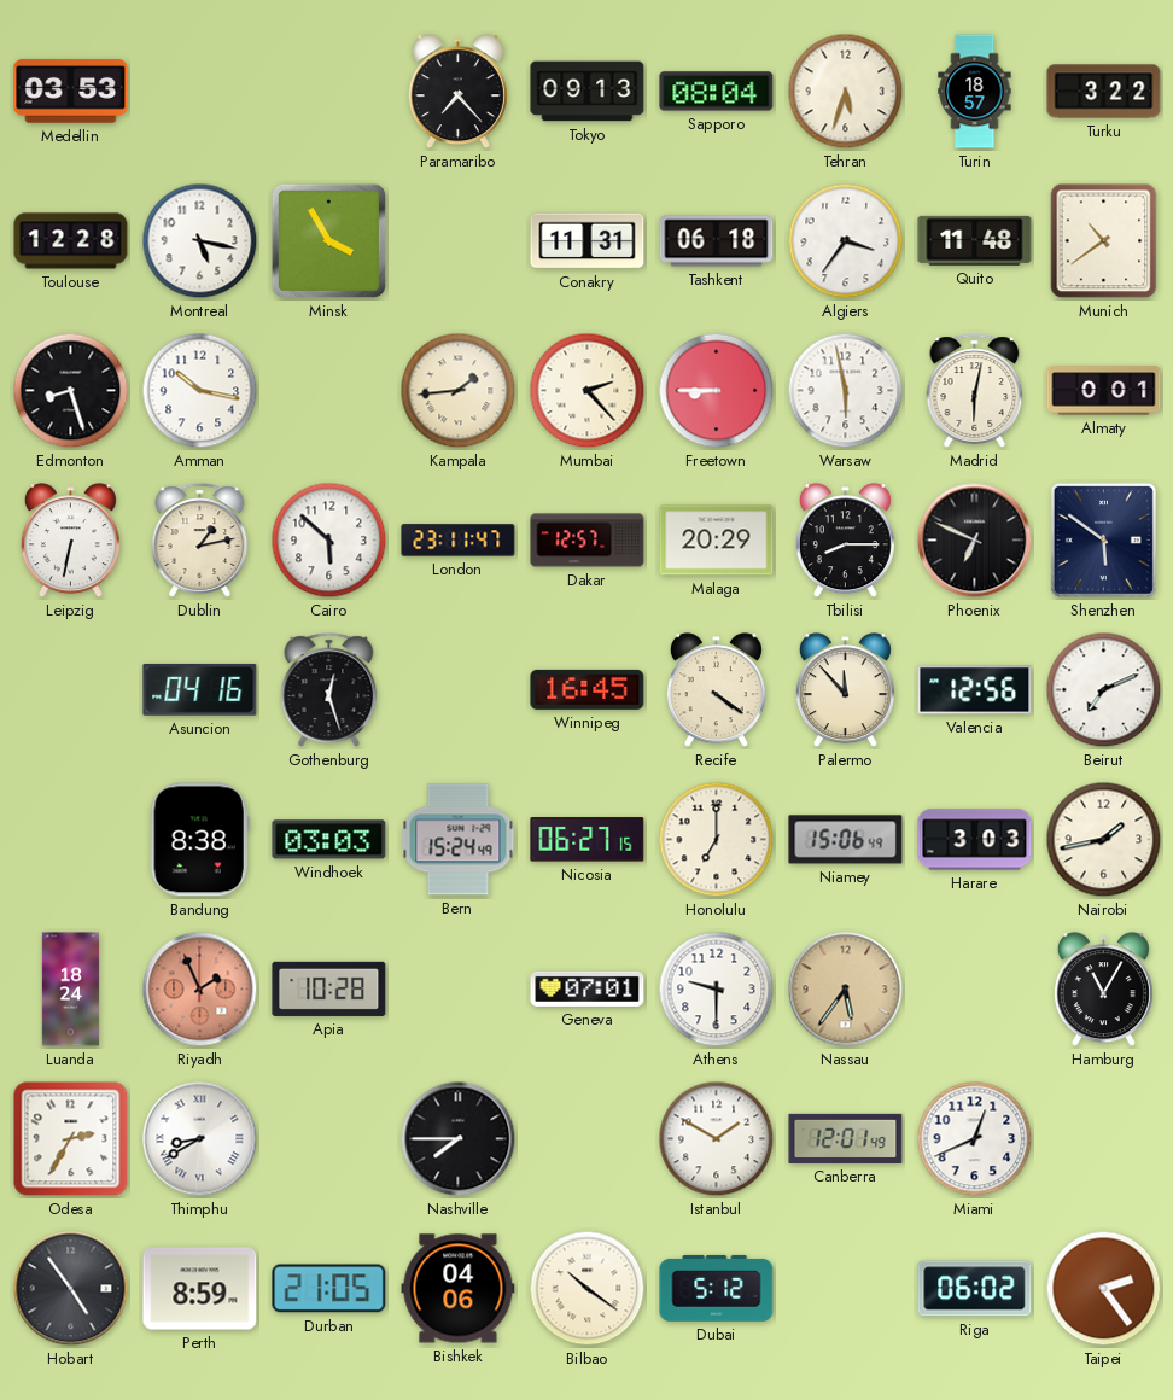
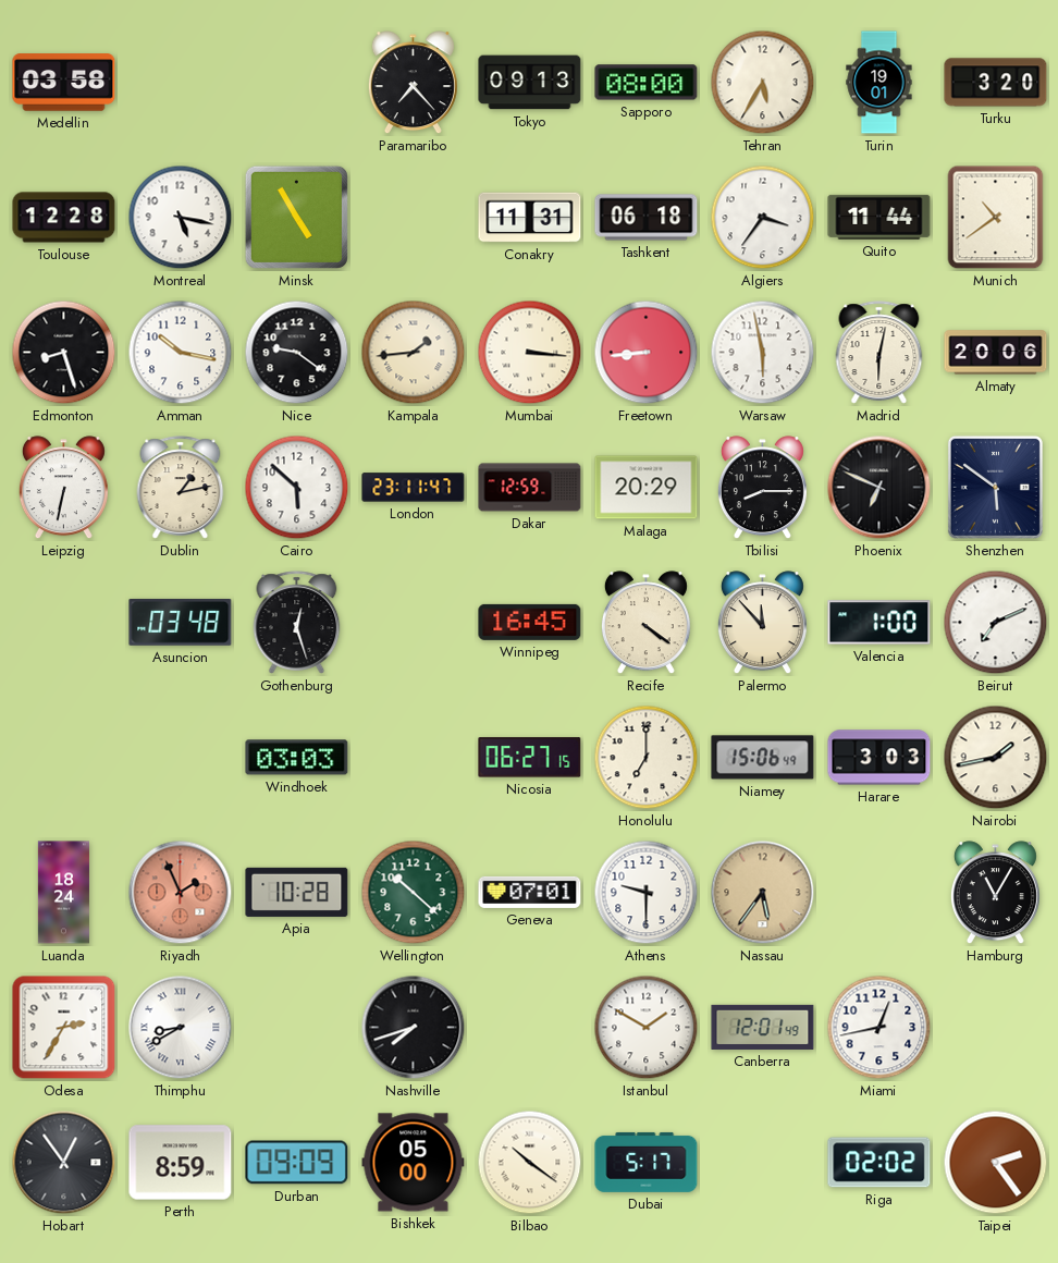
Medellin: 03:53 -> 03:58 (64, 83)
Sapporo: 08:04 -> 08:00 (647, 83)
Tehran: 5:33 -> 5:35 (763, 83)
Turin: 18:57 -> 19:01 (879, 83)
Turku: 3:22 -> 3:20 (996, 83)
Minsk: 3:55 -> 4:55 (296, 217)
Quito: 11:48 -> 11:44 (879, 217)
Nice: none -> 9:21 (297, 353)
Mumbai: 2:23 -> 3:16 (530, 353)
Freetown: 8:45 -> 8:44 (647, 353)
Almaty: 0:01 -> 20:06 (996, 353)
Dakar: 12:57 -> 12:59 (530, 488)
Asuncion: 04:16 -> 03:48 (181, 622)
Valencia: 12:56 -> 1:00 (879, 623)
Bandung: 8:38 -> none (199, 840)
Bern: 15:24 -> none (459, 840)
Wellington: none -> 10:22 (414, 893)
Nashville: 7:45 -> 7:42 (414, 1028)
Miami: 12:41 -> 12:43 (879, 1028)
Hobart: 4:54 -> 12:54 (64, 1163)
Durban: 21:05 -> 09:09 (297, 1163)
Bishkek: 04:06 -> 05:00 (414, 1163)
Dubai: 5:12 -> 5:17 (647, 1162)
Riga: 06:02 -> 02:02 (879, 1163)
